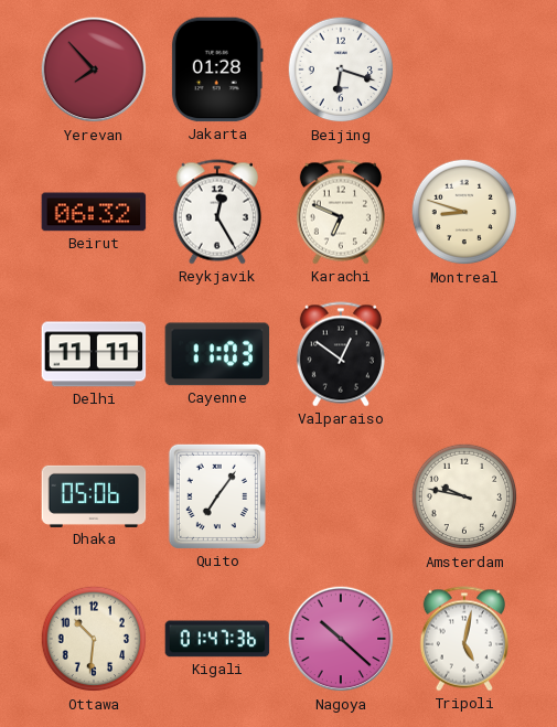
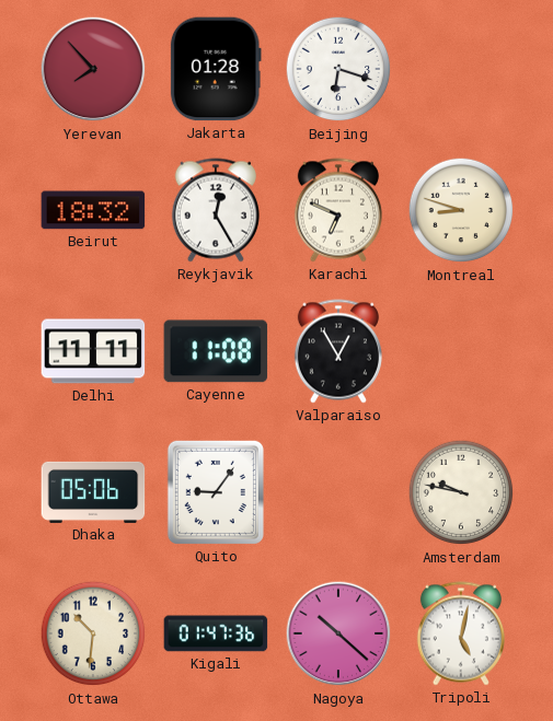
Beirut: 06:32 -> 18:32 (93, 210)
Cayenne: 11:03 -> 11:08 (216, 351)
Valparaiso: 12:51 -> 12:55 (338, 351)
Quito: 7:06 -> 9:06 (216, 492)
